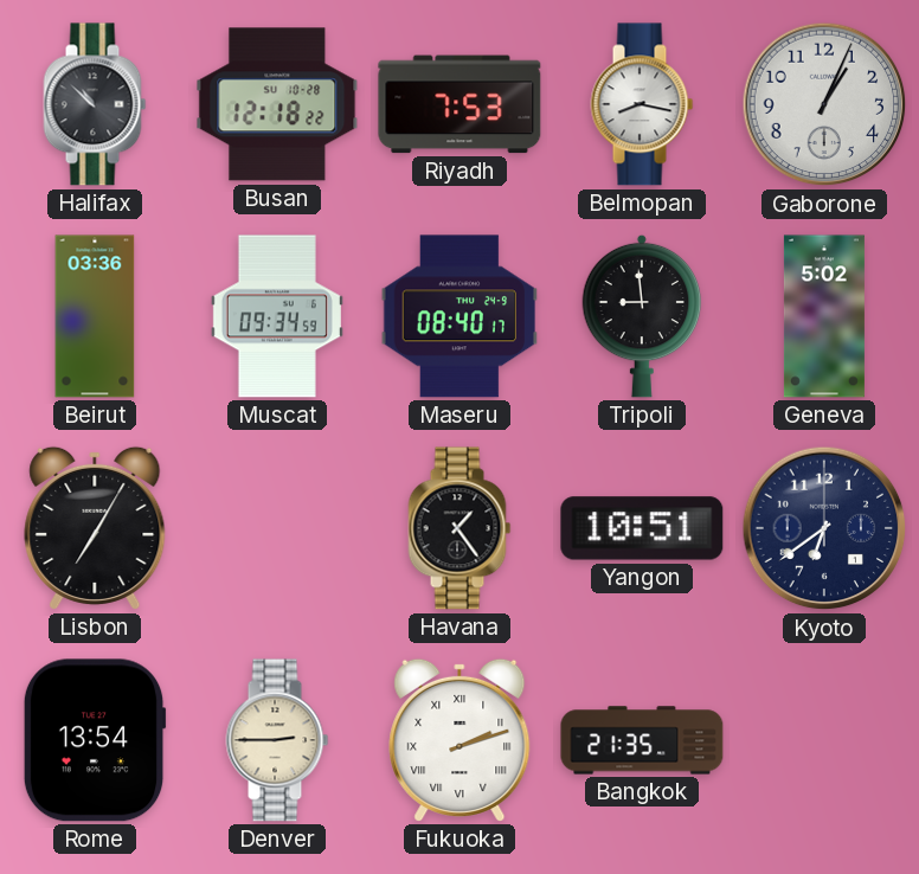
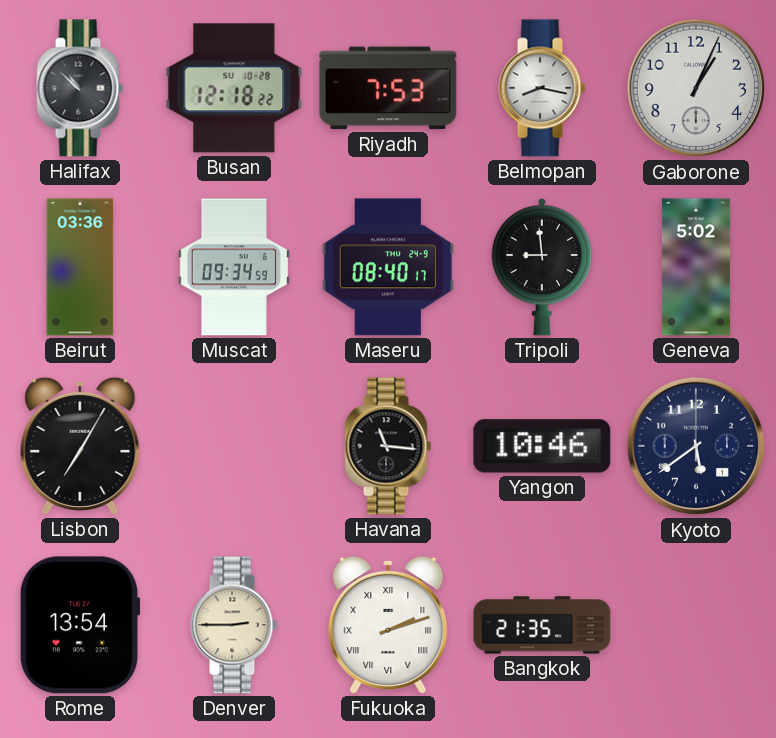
Havana: 1:24 -> 11:16 (388, 446)
Yangon: 10:51 -> 10:46 (542, 446)
Kyoto: 6:39 -> 5:39 (696, 446)
